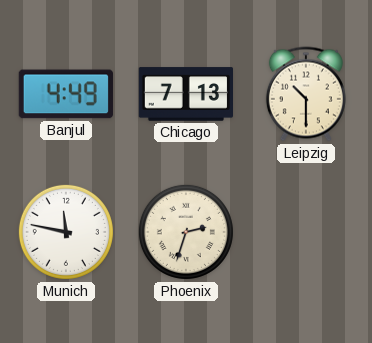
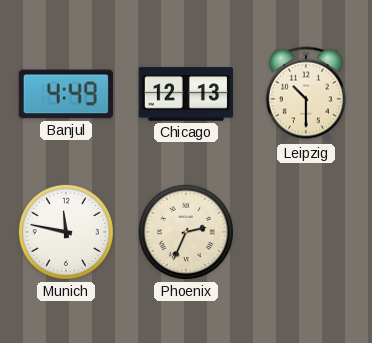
Chicago: 7:13 -> 12:13 (185, 94)
Phoenix: 2:33 -> 2:34 (186, 232)
